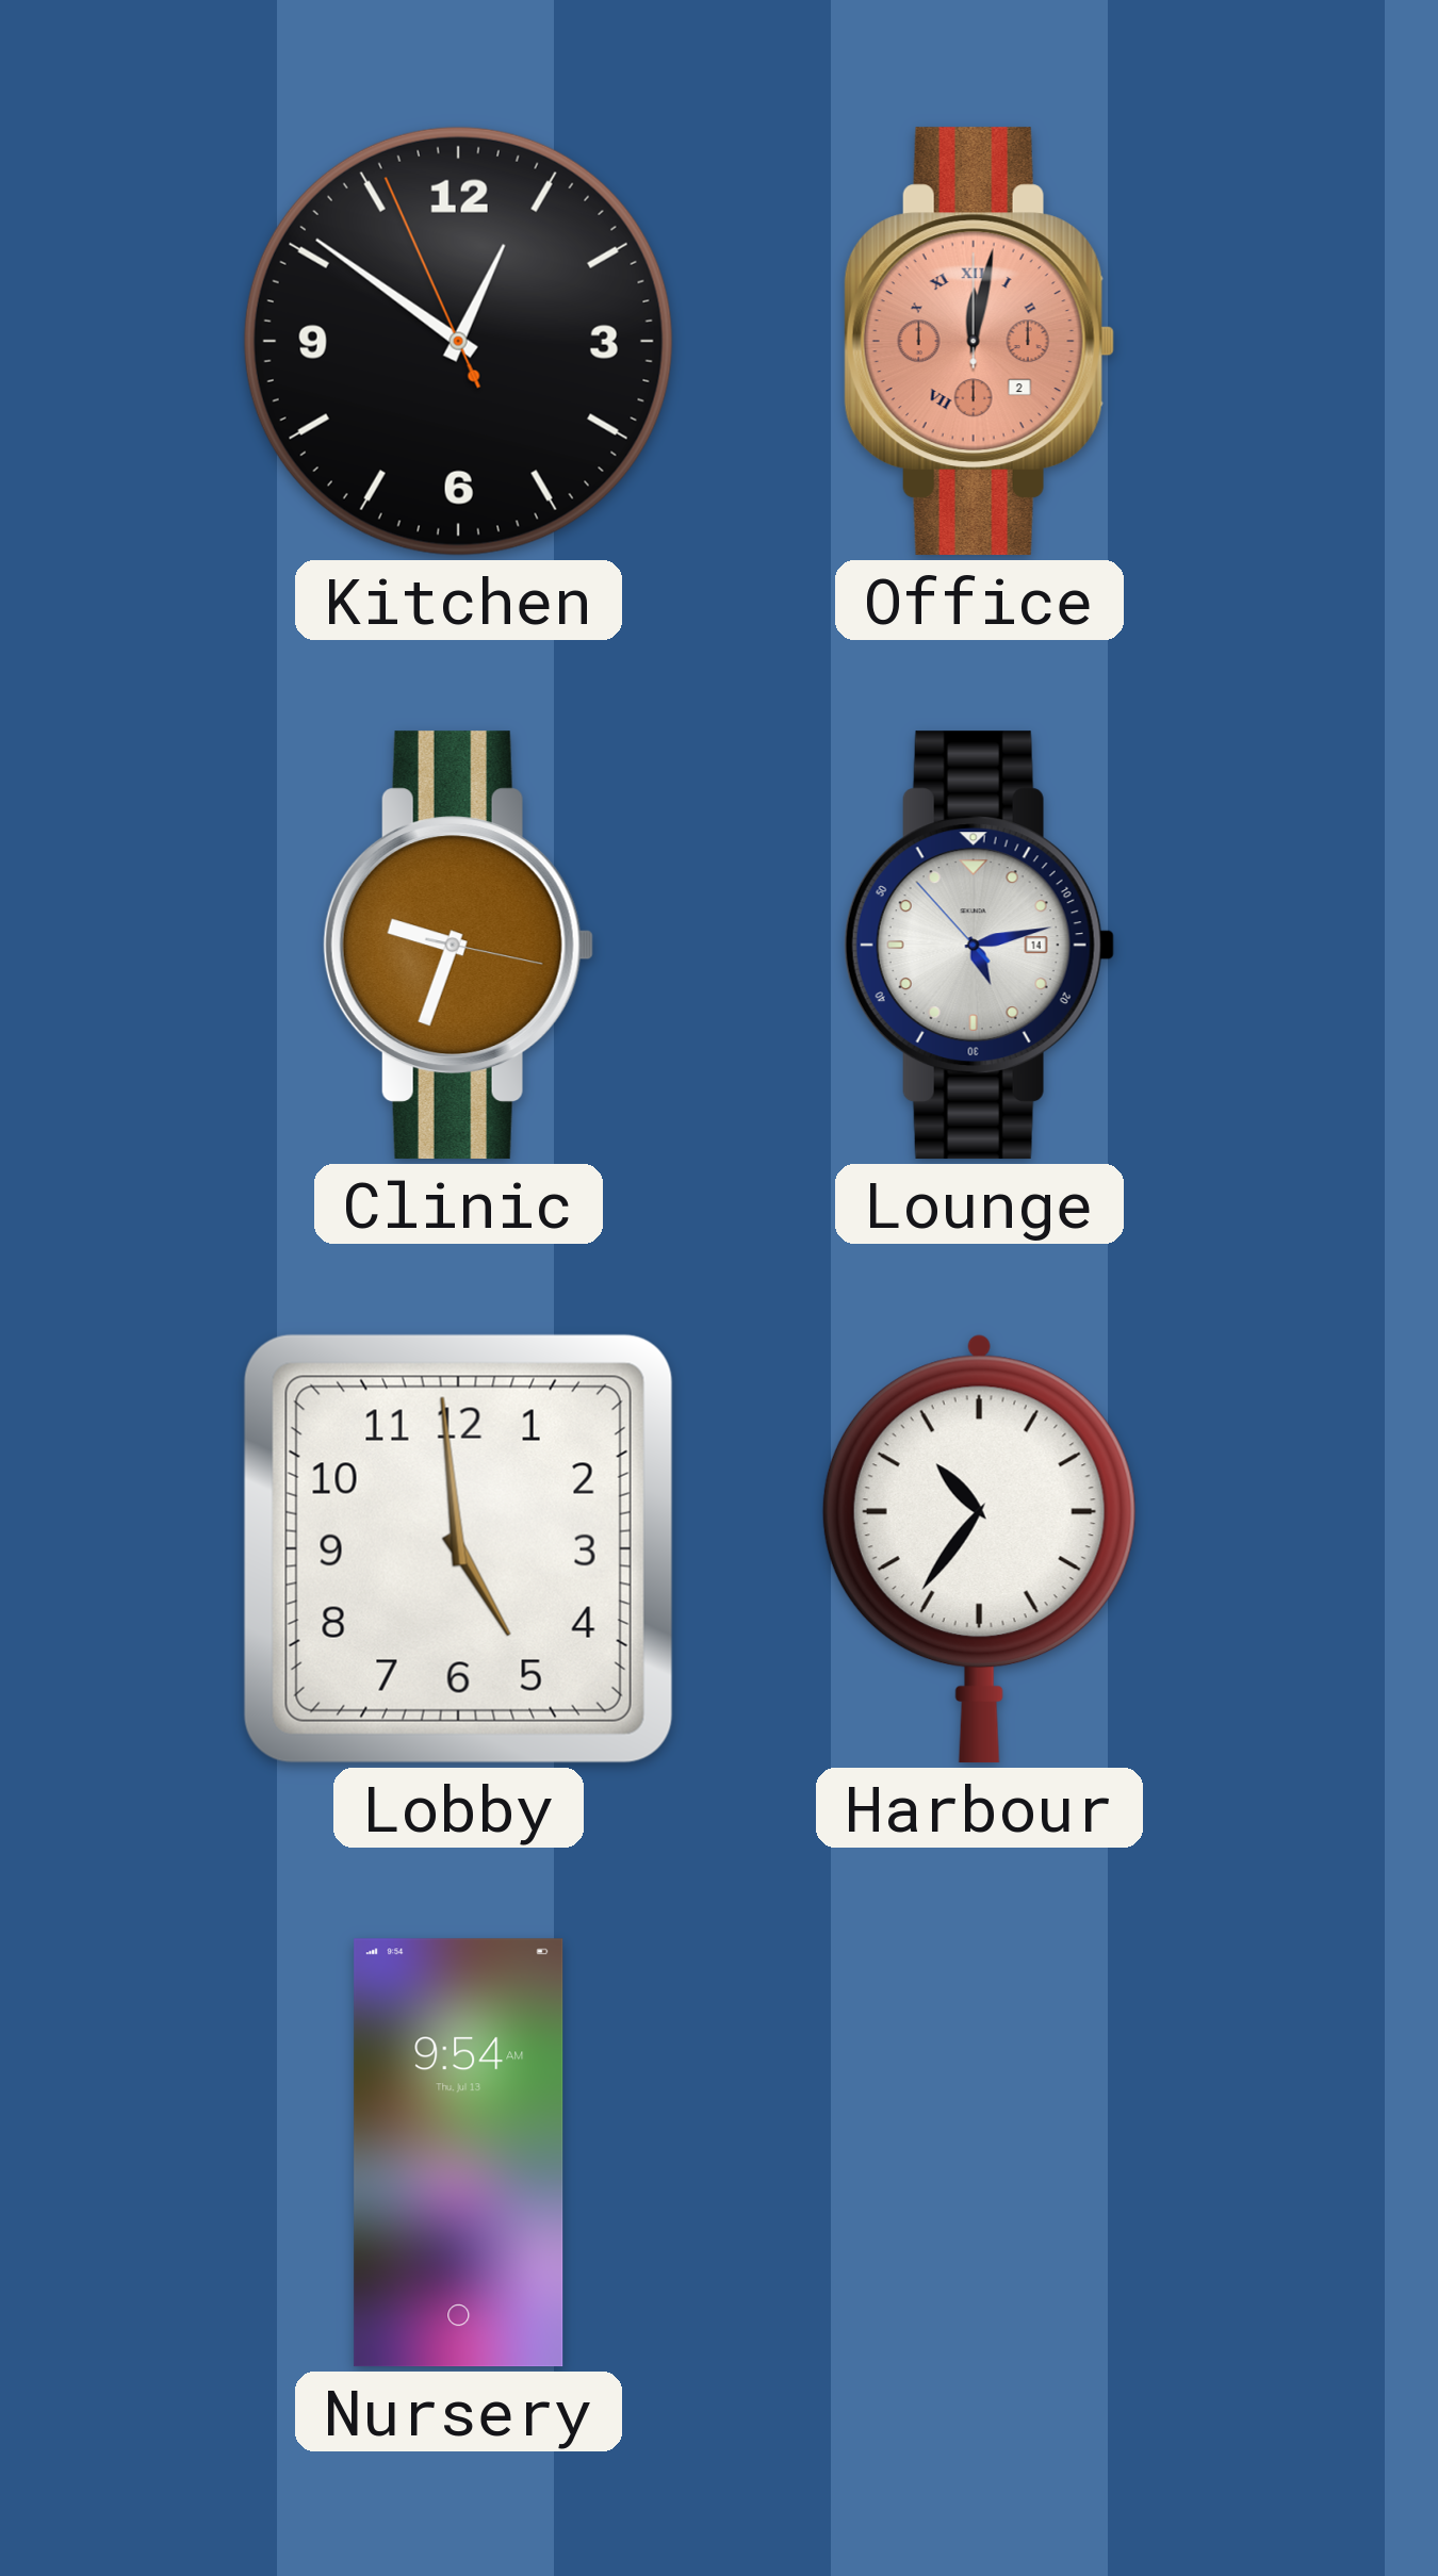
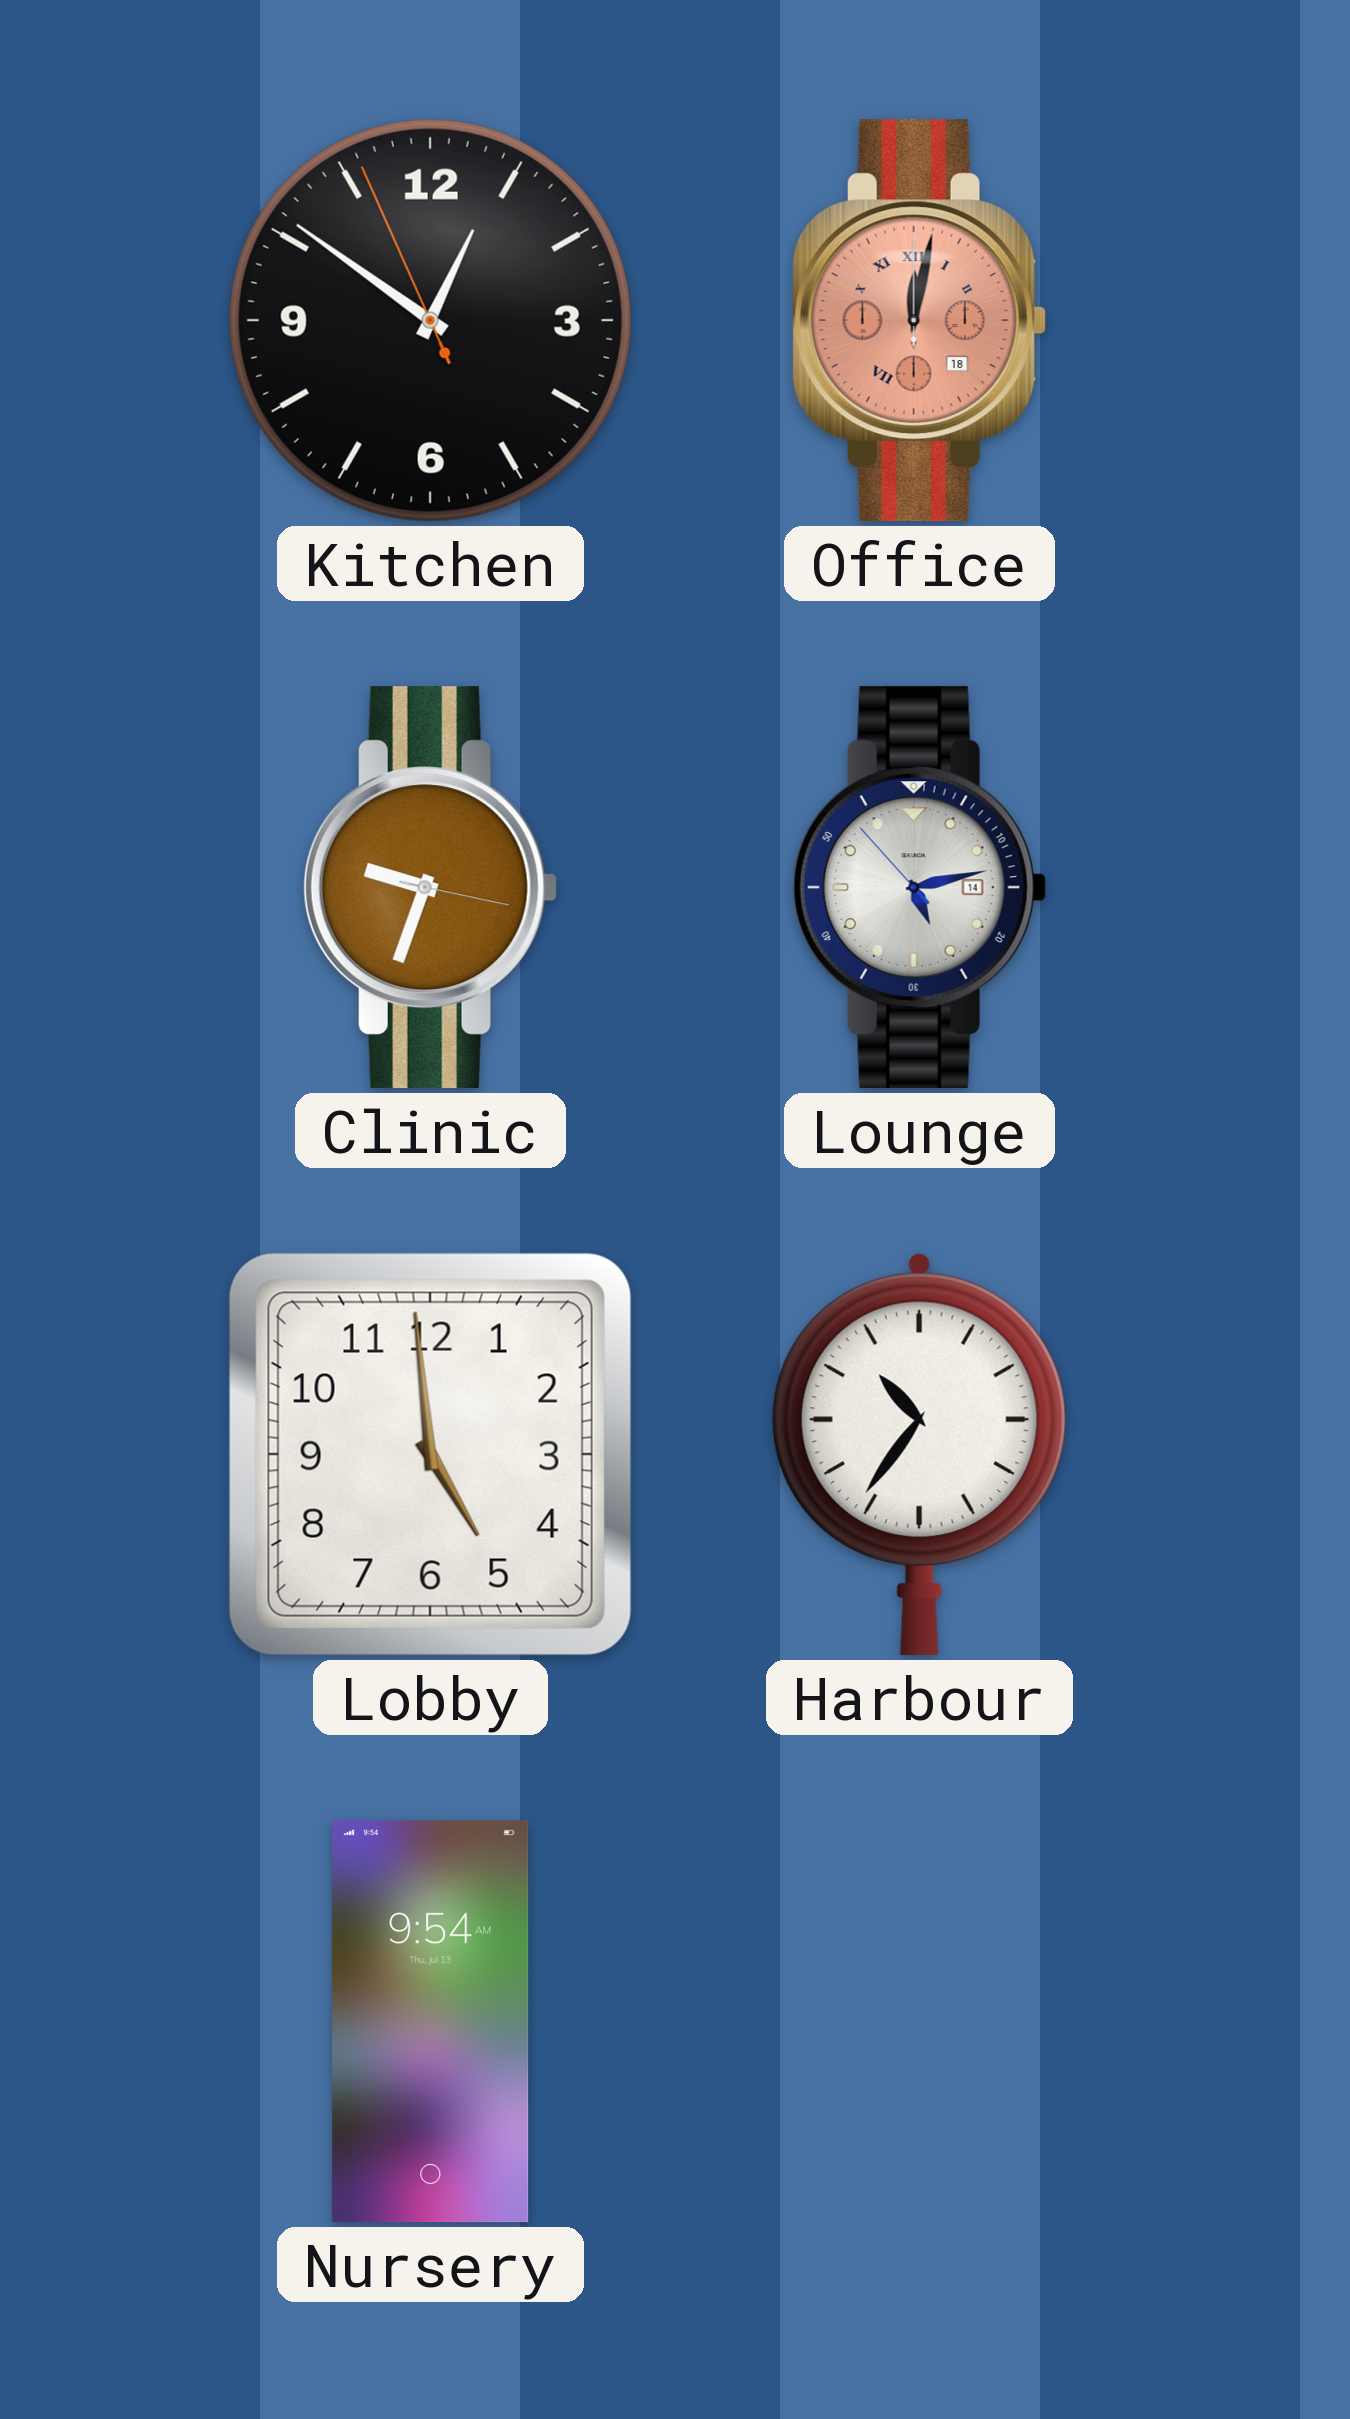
Office date: 2 -> 18 (919, 321)
